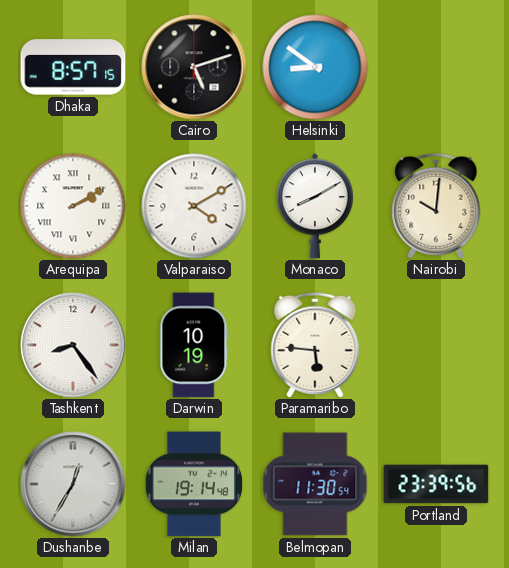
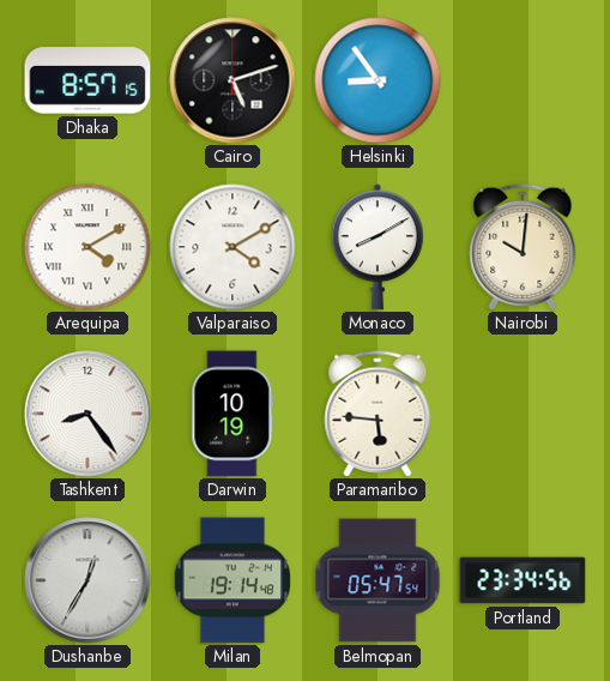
Helsinki: 8:51 -> 8:54 (378, 80)
Arequipa: 2:10 -> 4:10 (87, 247)
Belmopan: 11:30 -> 05:47 (378, 580)
Portland: 23:39 -> 23:34 (523, 580)
